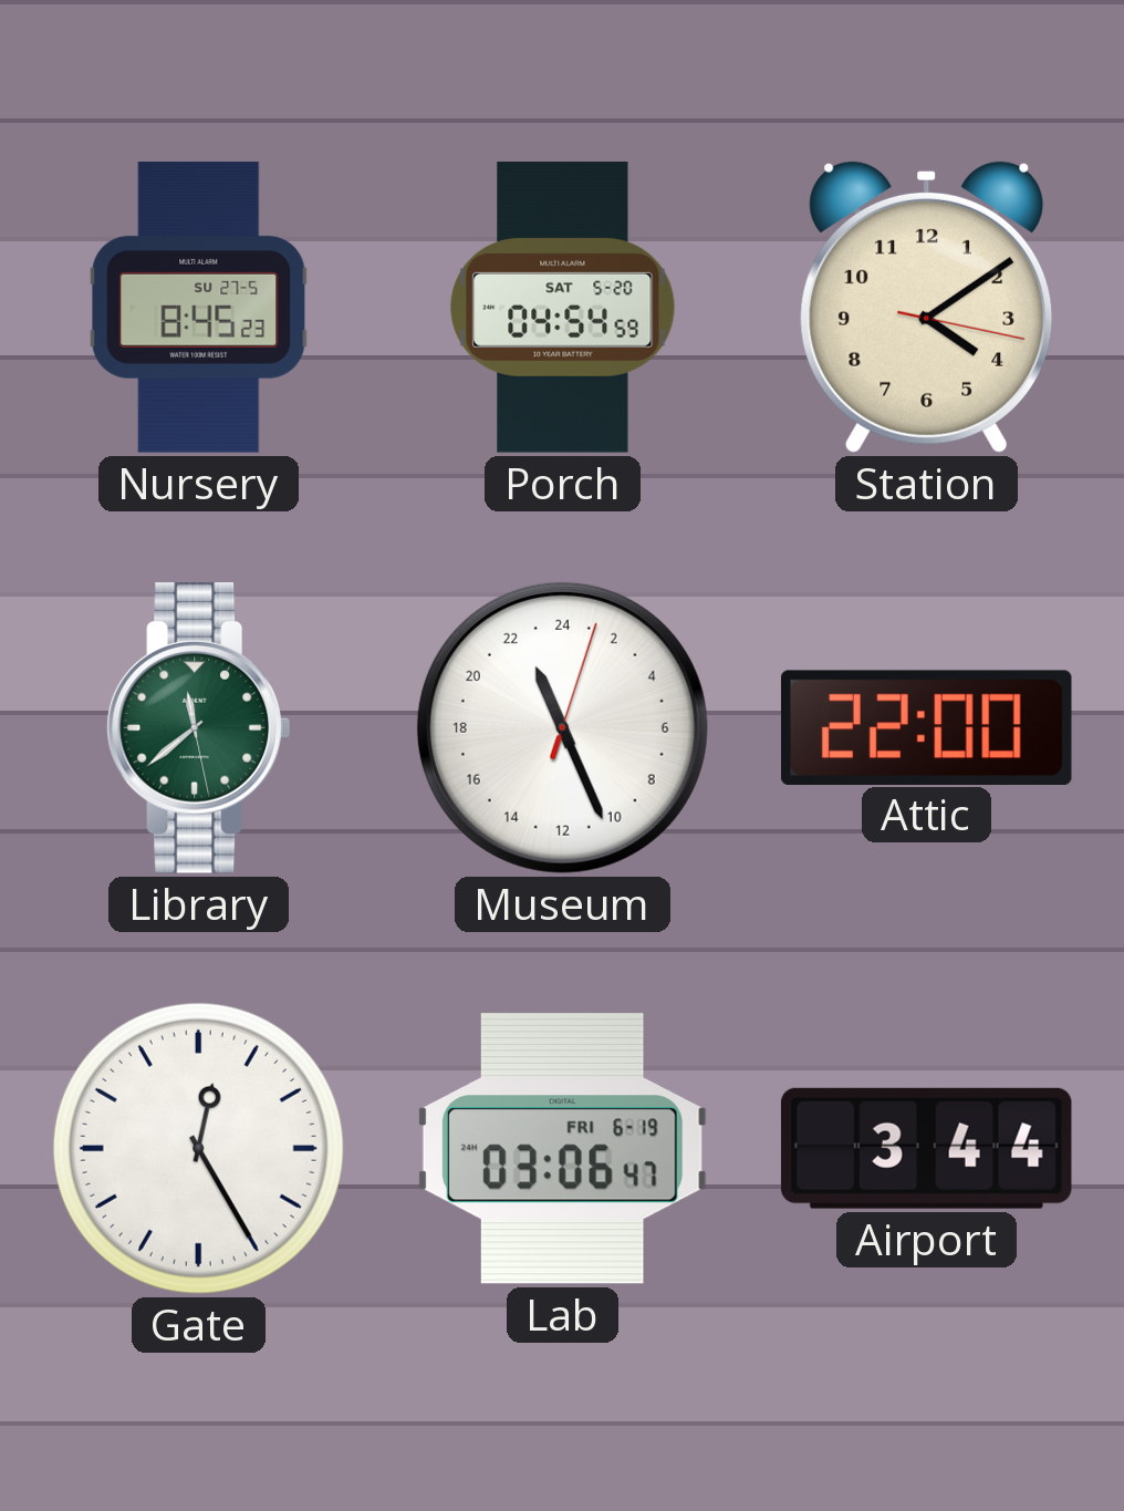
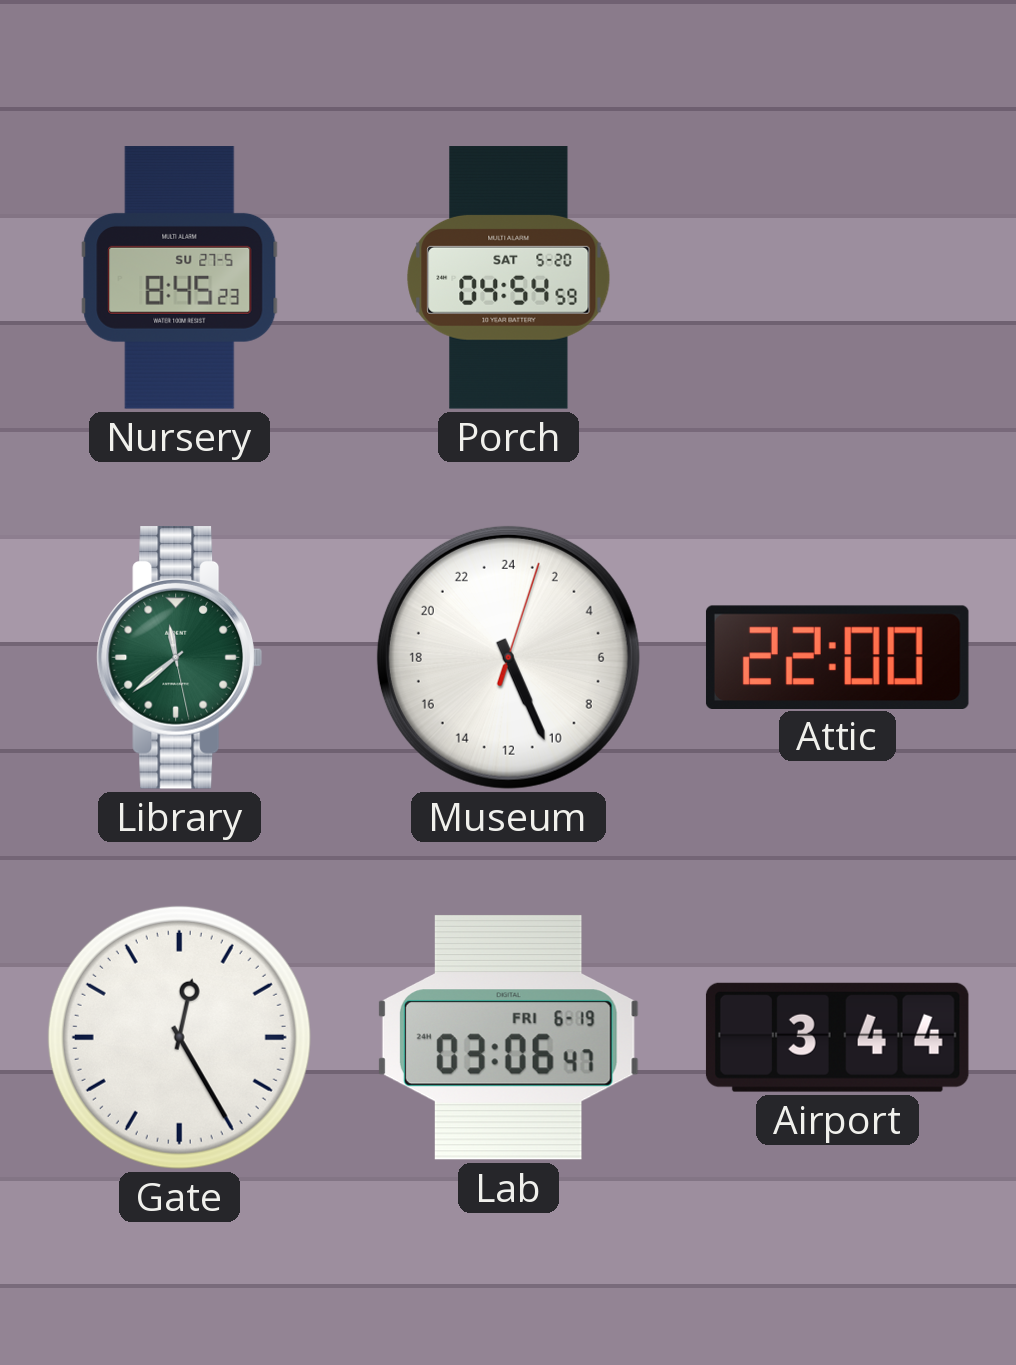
Station: 4:09 -> none (927, 307)
Museum: 22:26 -> 10:26 (508, 657)
